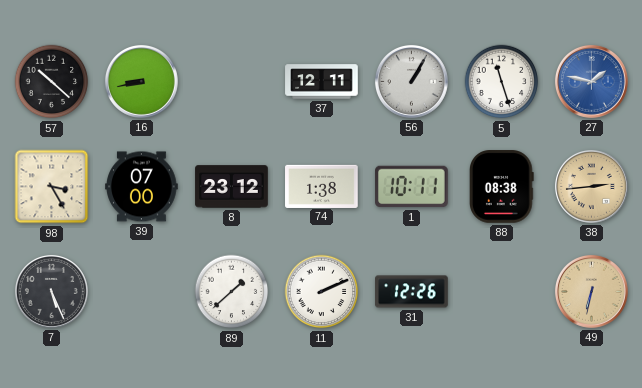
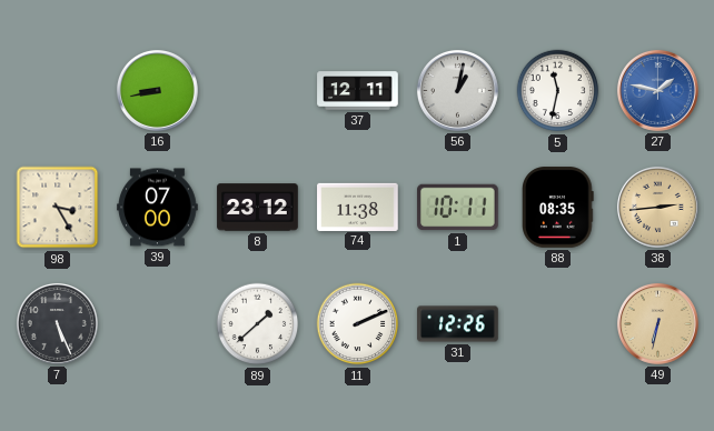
57: 10:22 -> none (52, 82)
56: 1:05 -> 1:02 (457, 90)
5: 11:27 -> 11:32 (558, 91)
74: 1:38 -> 11:38 (358, 207)
88: 08:38 -> 08:35 (558, 208)
